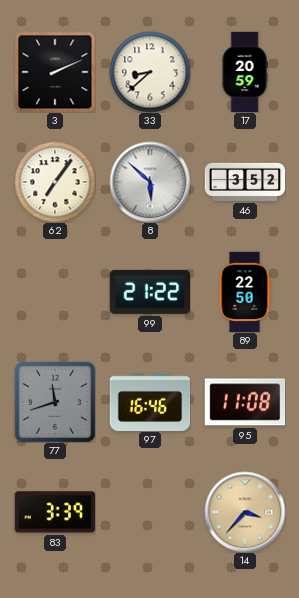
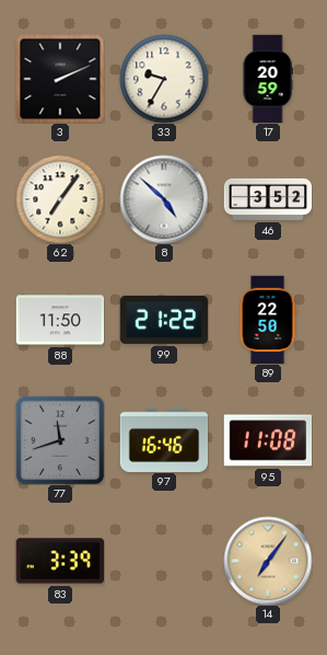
33: 8:38 -> 9:35 (164, 79)
8: 5:52 -> 4:52 (164, 199)
88: none -> 11:50 (60, 320)
14: 3:37 -> 7:06 (268, 561)
